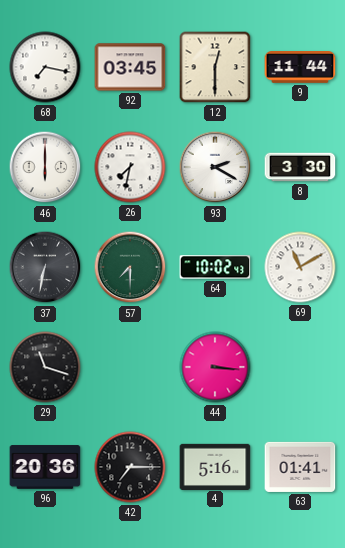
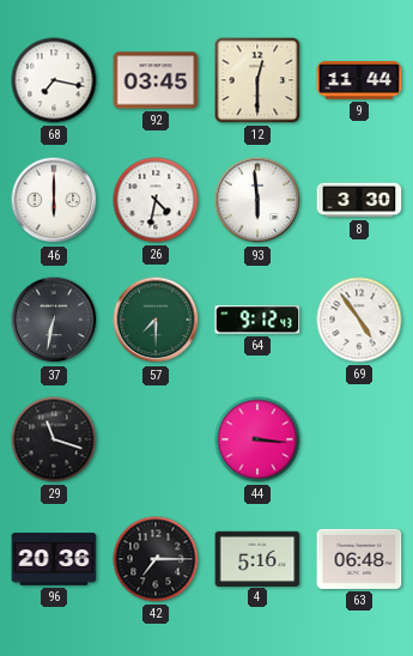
26: 7:32 -> 4:32 (156, 200)
93: 2:20 -> 5:59 (257, 200)
64: 10:02 -> 9:12 (257, 320)
69: 11:10 -> 4:54 (359, 320)
63: 01:41 -> 06:48 (359, 559)
